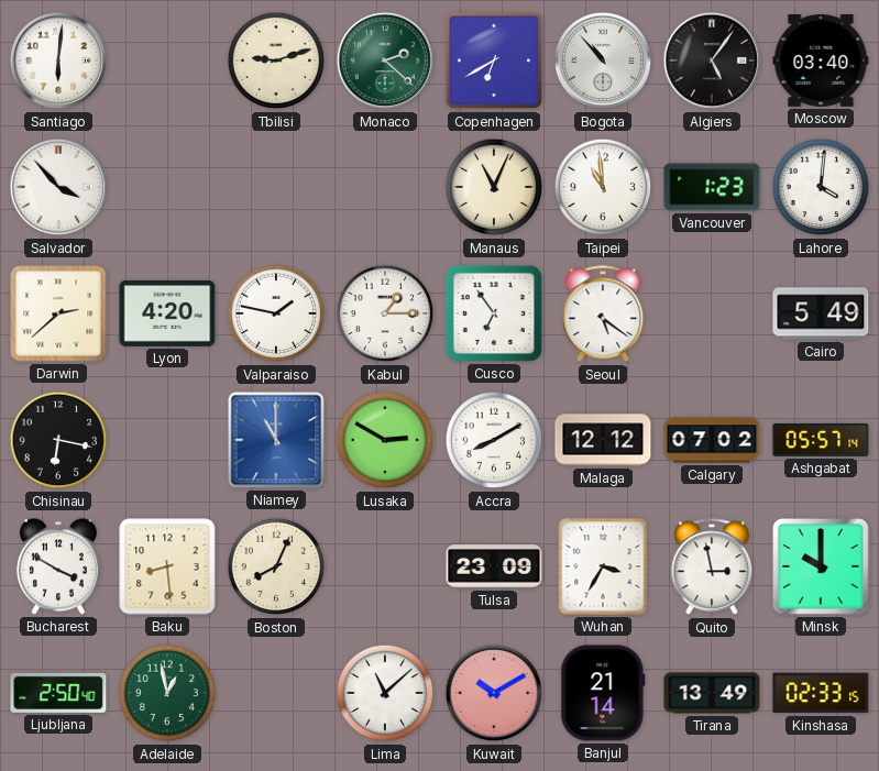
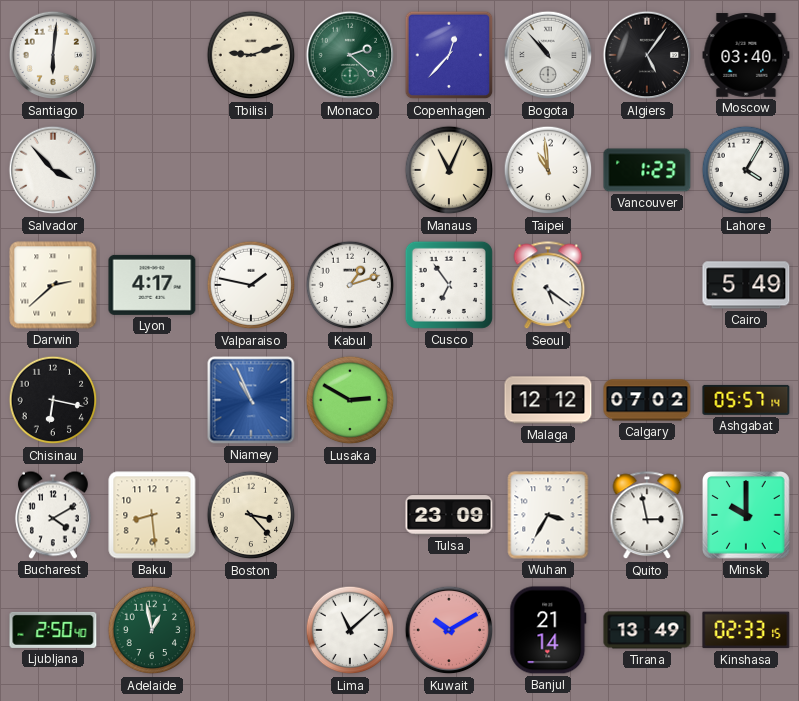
Copenhagen: 6:40 -> 12:37 (449, 55)
Lahore: 4:01 -> 4:05 (746, 170)
Lyon: 4:20 -> 4:17 (152, 285)
Kabul: 1:15 -> 1:12 (350, 285)
Niamey: 11:00 -> 10:56 (251, 400)
Accra: 8:10 -> none (494, 440)
Bucharest: 3:50 -> 4:10 (53, 515)
Boston: 8:04 -> 3:23 (251, 515)
